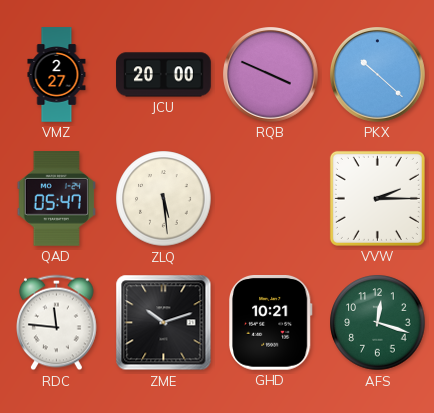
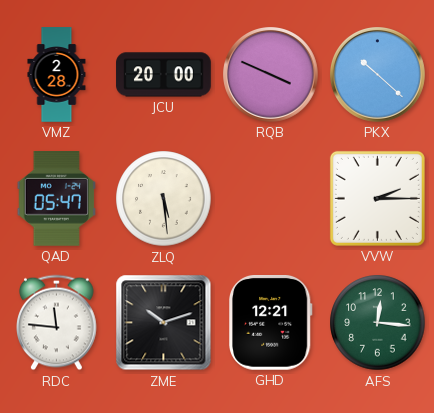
VMZ: 2:27 -> 2:28 (57, 75)
GHD: 10:21 -> 12:21 (270, 323)
AFS: 12:18 -> 12:16 (378, 323)
